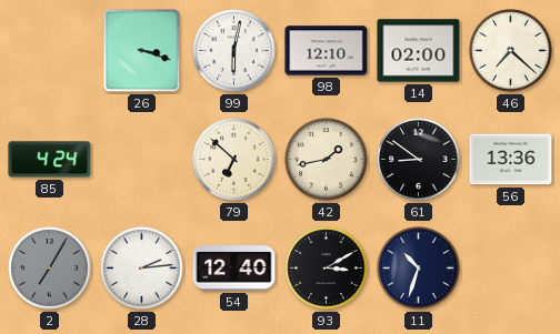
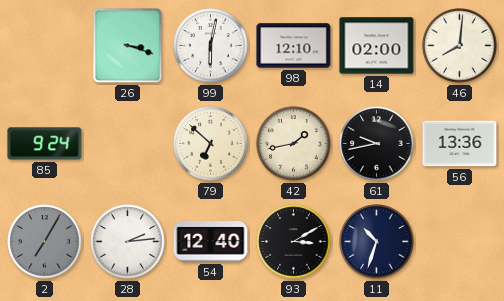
46: 7:22 -> 8:01 (460, 46)
85: 4:24 -> 9:24 (45, 144)
61: 8:51 -> 9:43 (377, 144)
